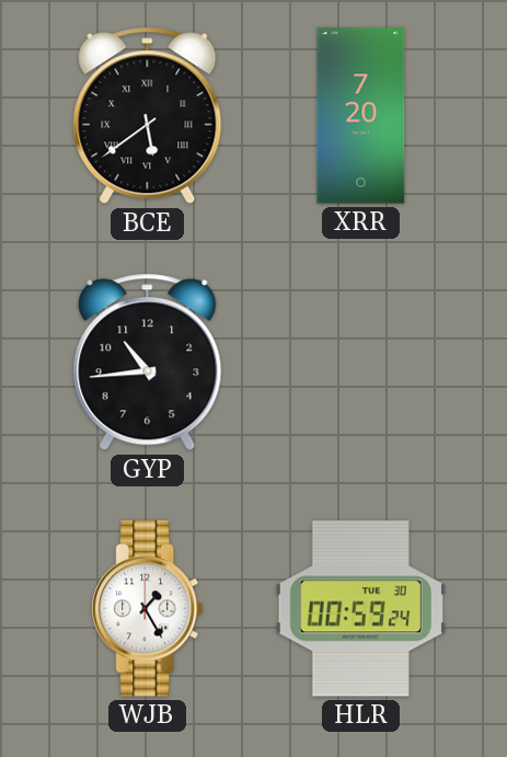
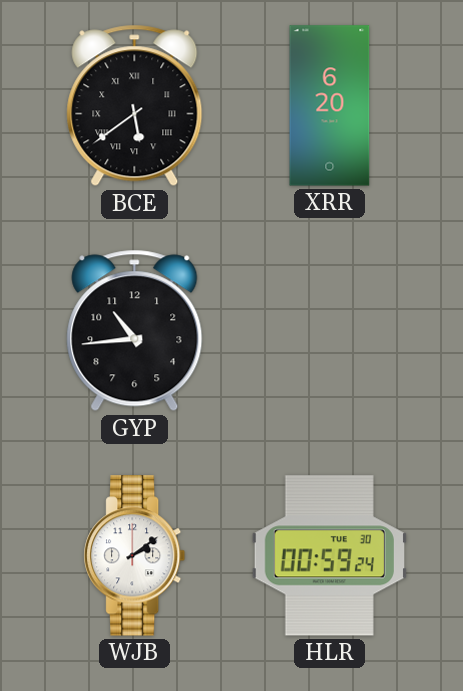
XRR: 7:20 -> 6:20 (330, 106)
WJB: 1:25 -> 2:09 (135, 556)
